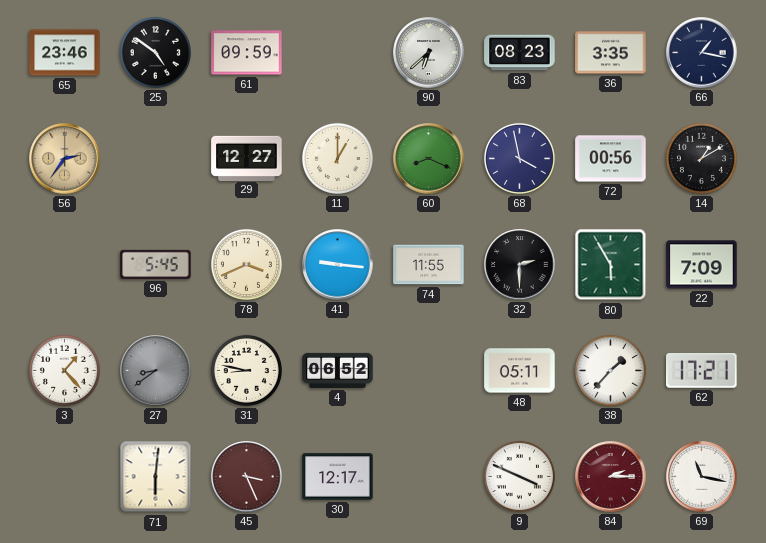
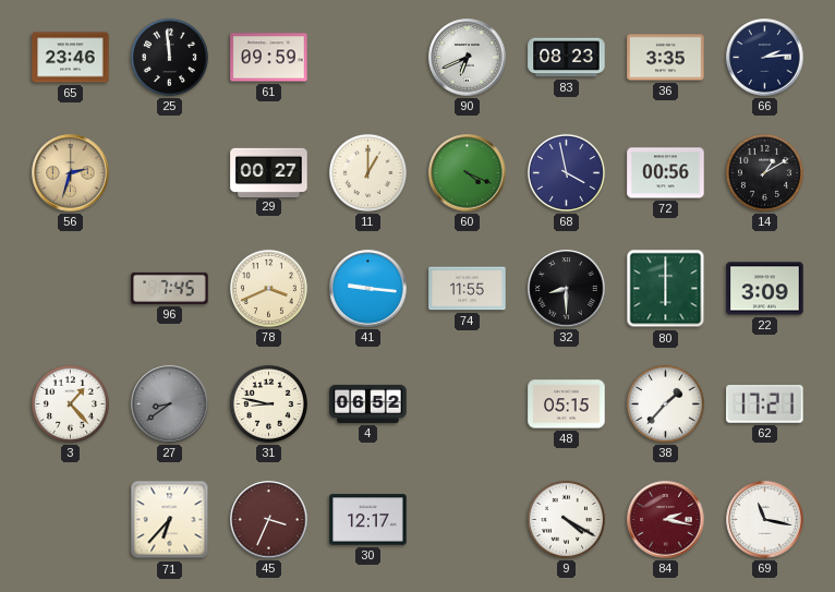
25: 4:51 -> 11:59 (169, 57)
90: 6:38 -> 6:41 (468, 58)
66: 1:17 -> 2:14 (765, 58)
56: 2:36 -> 2:33 (71, 173)
29: 12:27 -> 00:27 (269, 172)
60: 8:19 -> 4:19 (468, 173)
96: 5:45 -> 7:45 (170, 288)
32: 2:30 -> 8:30 (567, 289)
80: 5:55 -> 6:00 (666, 289)
22: 7:09 -> 3:09 (765, 289)
48: 05:11 -> 05:15 (567, 404)
71: 6:01 -> 6:37 (170, 520)
45: 3:26 -> 3:34 (269, 520)
9: 3:49 -> 4:20 (566, 519)
84: 2:15 -> 2:17 (666, 520)
